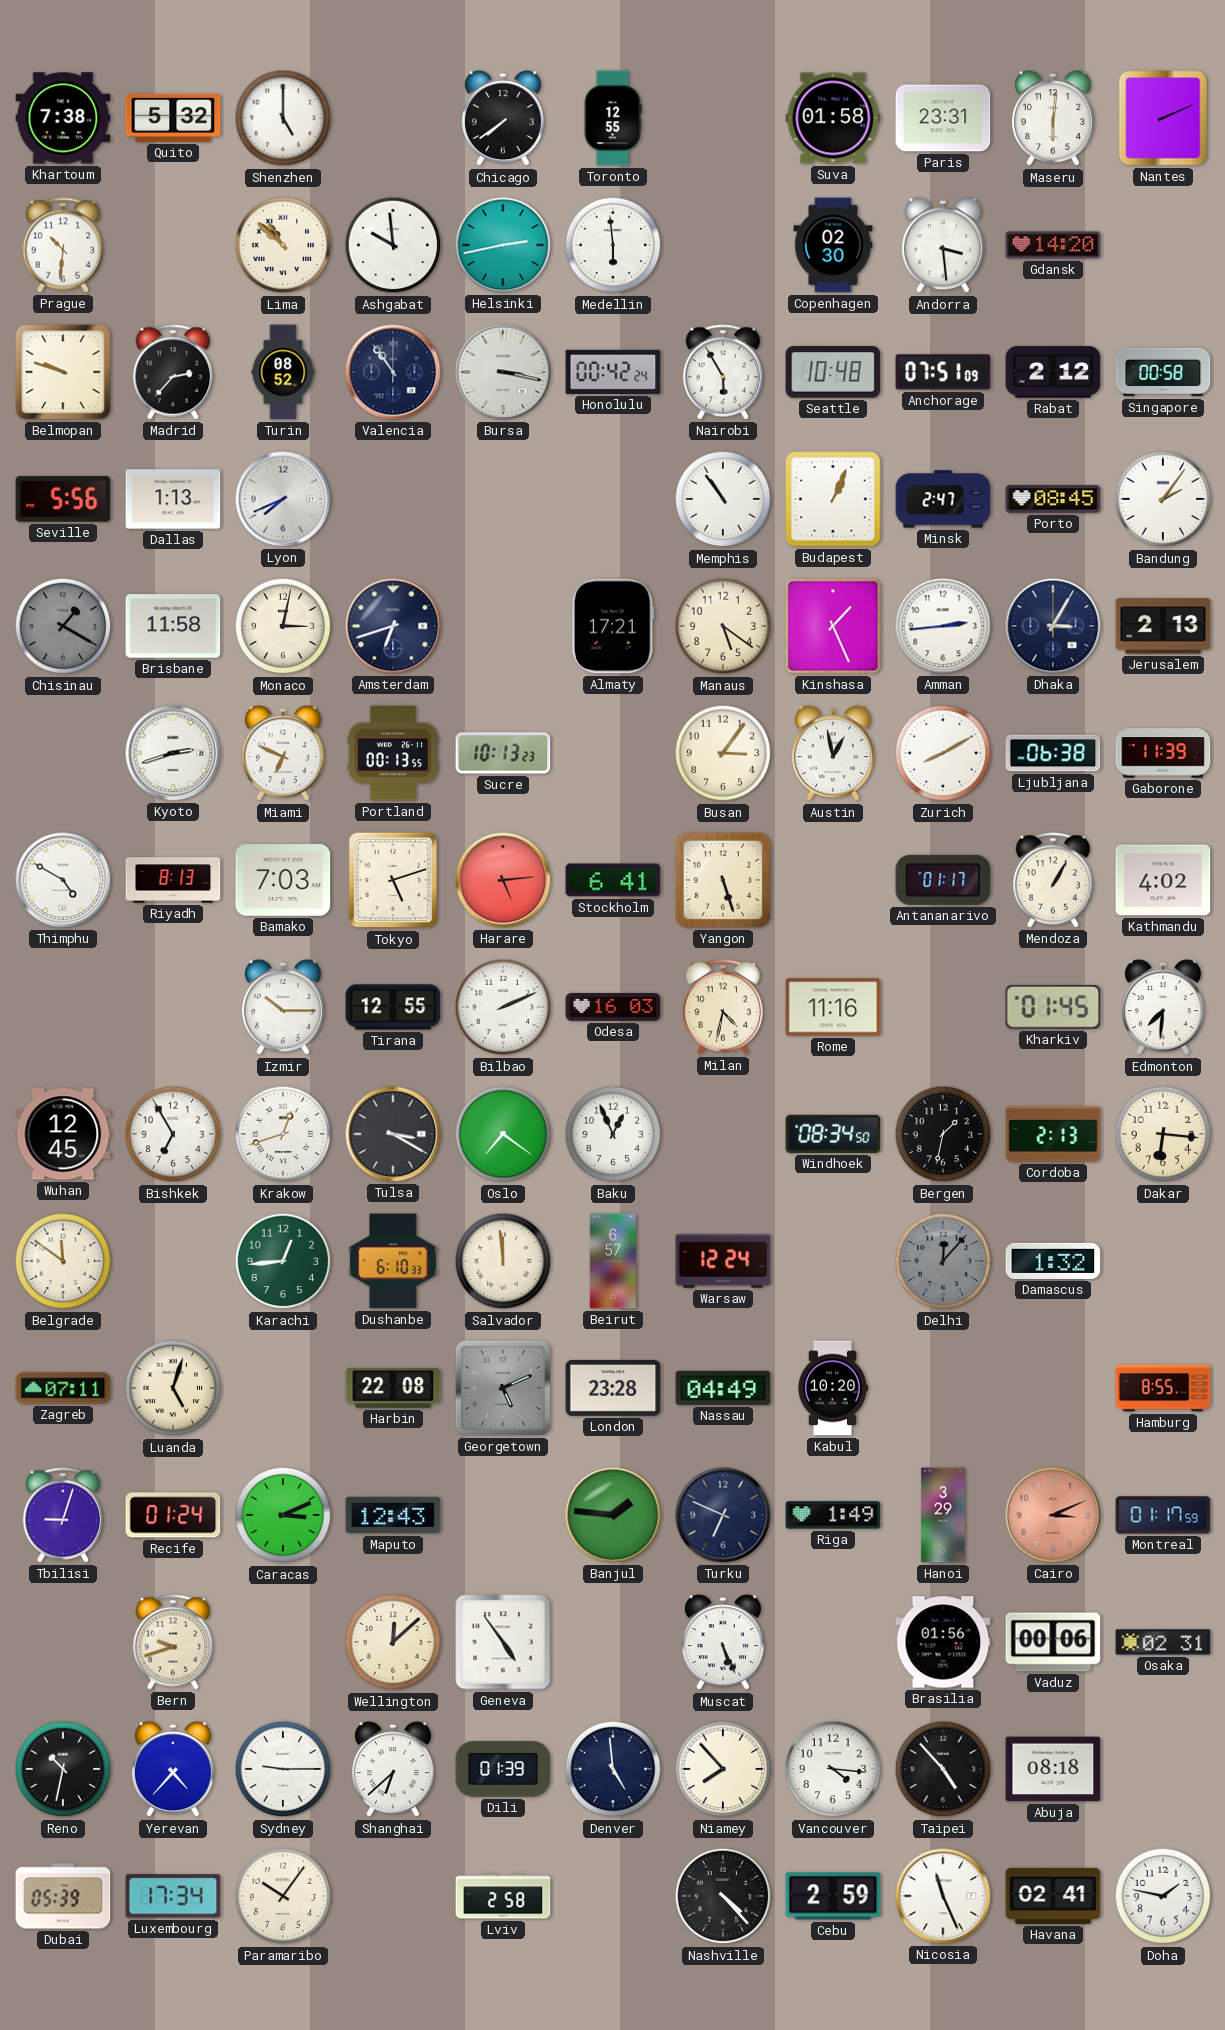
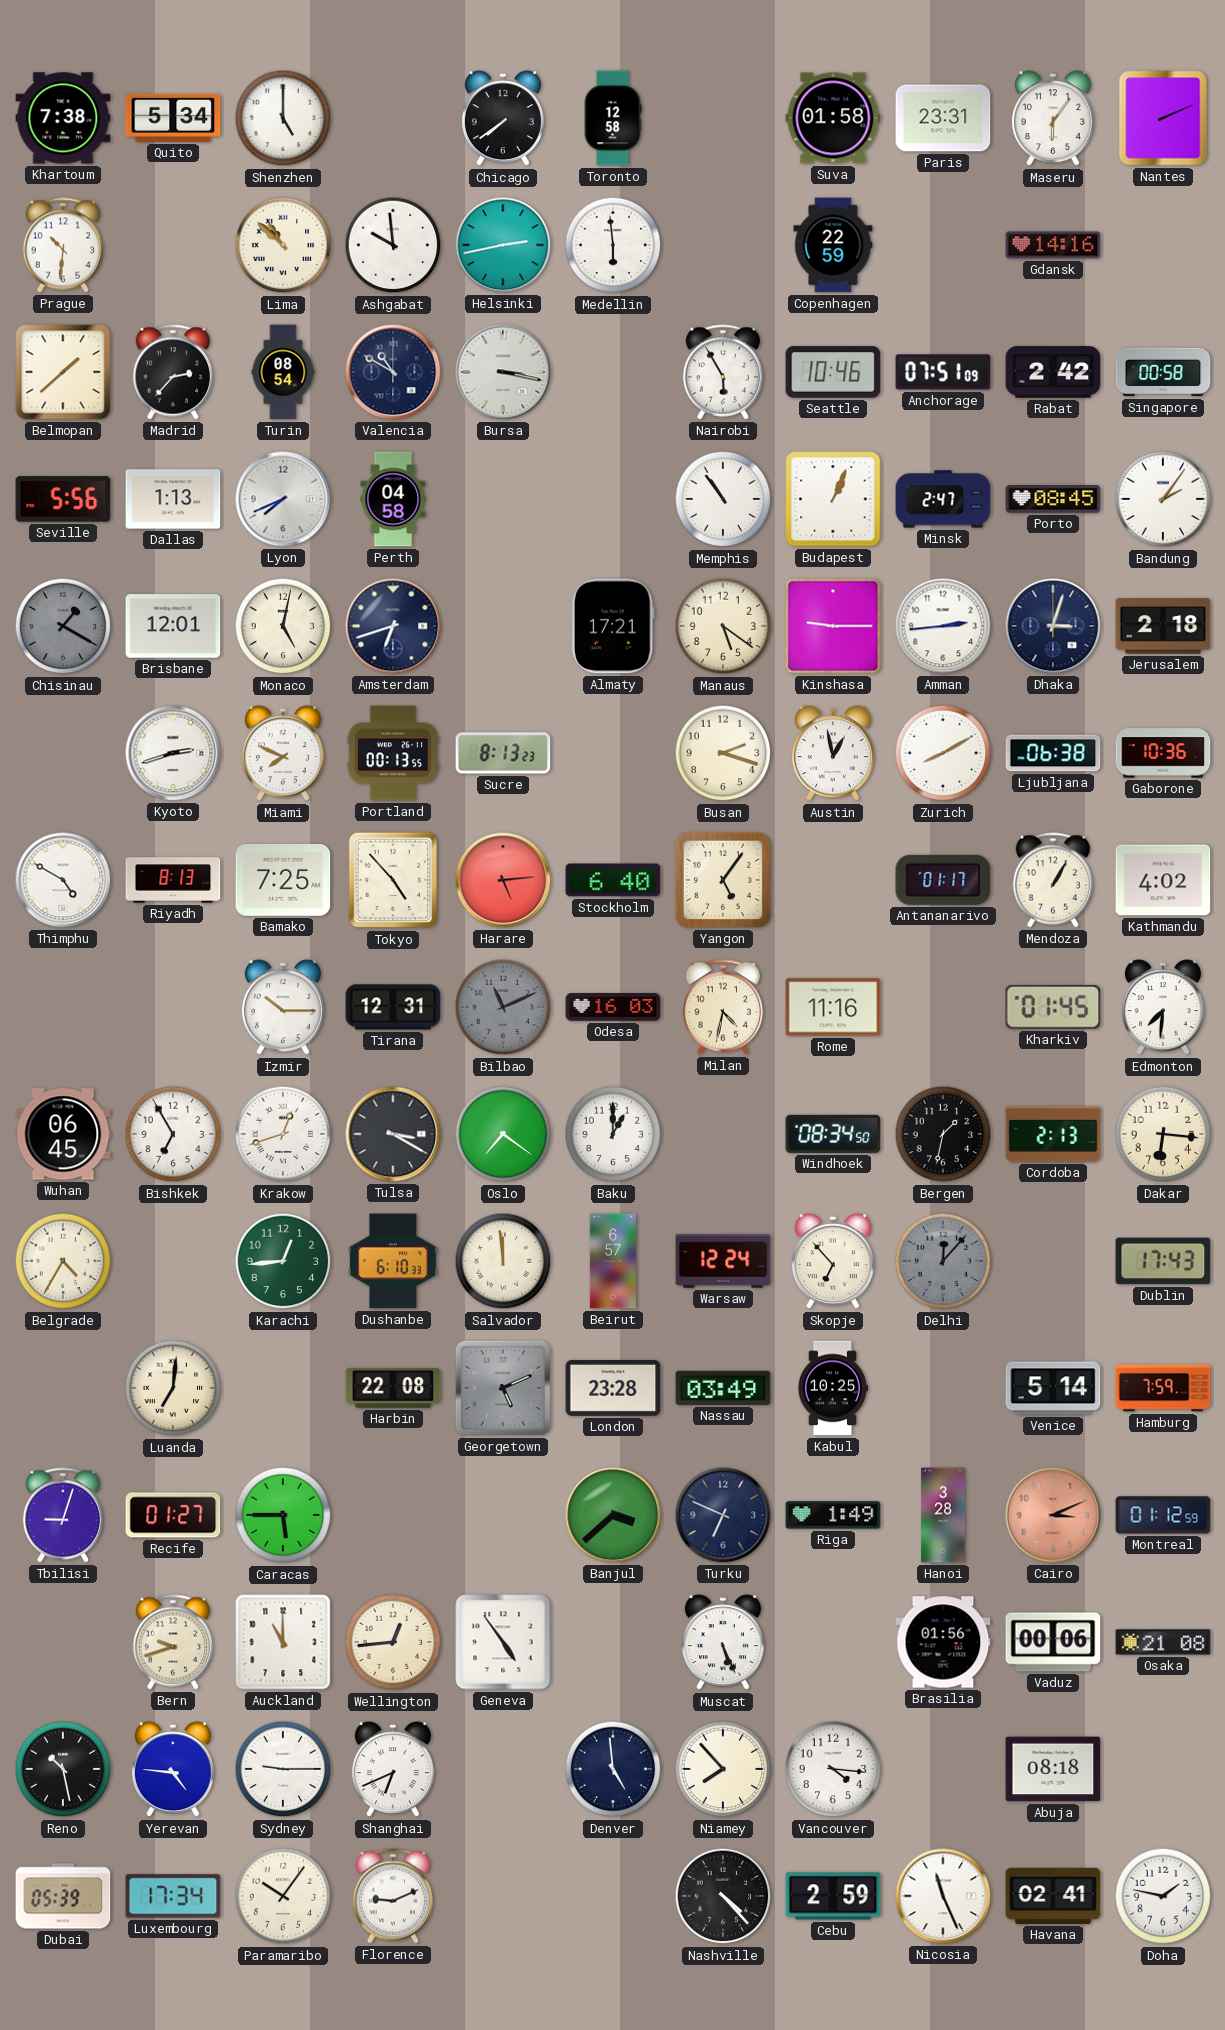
Quito: 5:32 -> 5:34 (173, 118)
Toronto: 12:55 -> 12:58 (613, 118)
Maseru: 6:01 -> 6:06 (1053, 119)
Copenhagen: 02:30 -> 22:59 (833, 245)
Andorra: 3:29 -> none (943, 246)
Gdansk: 14:20 -> 14:16 (1053, 245)
Belmopan: 9:48 -> 1:38 (63, 372)
Turin: 08:52 -> 08:54 (283, 372)
Valencia: 10:54 -> 10:50 (393, 372)
Honolulu: 00:42 -> none (613, 372)
Seattle: 10:48 -> 10:46 (833, 372)
Rabat: 2:12 -> 2:42 (1053, 372)
Perth: none -> 04:58 (393, 499)
Brisbane: 11:58 -> 12:01 (173, 626)
Monaco: 3:02 -> 5:02 (283, 626)
Kinshasa: 1:26 -> 9:15 (833, 626)
Dhaka: 3:05 -> 3:03 (1053, 626)
Jerusalem: 2:13 -> 2:18 (1163, 626)
Miami: 6:49 -> 7:49 (283, 754)
Sucre: 10:13 -> 8:13 (503, 753)
Busan: 3:06 -> 2:18 (723, 753)
Gaborone: 11:39 -> 10:36 (1163, 753)
Bamako: 7:03 -> 7:25 (283, 881)
Tokyo: 5:12 -> 4:53 (393, 880)
Stockholm: 6:41 -> 6:40 (613, 880)
Yangon: 5:27 -> 5:06 (723, 880)
Tirana: 12:55 -> 12:31 (393, 1007)
Bilbao: 2:11 -> 11:11 (503, 1007)
Bilbao dial: white -> grey (503, 1007)
Wuhan: 12:45 -> 06:45 (63, 1134)
Baku: 12:56 -> 1:00 (613, 1134)
Belgrade: 11:51 -> 4:35 (63, 1261)
Skopje: none -> 6:53 (833, 1262)
Damascus: 1:32 -> none (1053, 1261)
Dublin: none -> 17:43 (1163, 1261)
Zagreb: 07:11 -> none (63, 1388)
Luanda: 5:03 -> 7:01 (173, 1388)
Nassau: 04:49 -> 03:49 (723, 1388)
Kabul: 10:20 -> 10:25 (832, 1388)
Venice: none -> 5:14 (1053, 1388)
Hamburg: 8:55 -> 7:59 (1163, 1388)
Recife: 01:24 -> 01:27 (173, 1515)
Caracas: 3:11 -> 5:45 (283, 1515)
Maputo: 12:43 -> none (393, 1515)
Banjul: 1:46 -> 3:38 (613, 1515)
Hanoi: 3:29 -> 3:28 (943, 1515)
Montreal: 01:17 -> 01:12 (1163, 1515)
Auckland: none -> 11:00 (283, 1642)
Wellington: 12:08 -> 12:44 (393, 1642)
Osaka: 02:31 -> 21:08 (1163, 1642)
Reno: 10:32 -> 10:28 (63, 1769)
Yerevan: 4:37 -> 4:46 (173, 1770)
Shanghai: 6:38 -> 6:41 (393, 1770)
Dili: 01:39 -> none (503, 1769)
Taipei: 4:53 -> none (943, 1769)
Florence: none -> 9:11 (393, 1896)
Lviv: 2:58 -> none (503, 1896)
